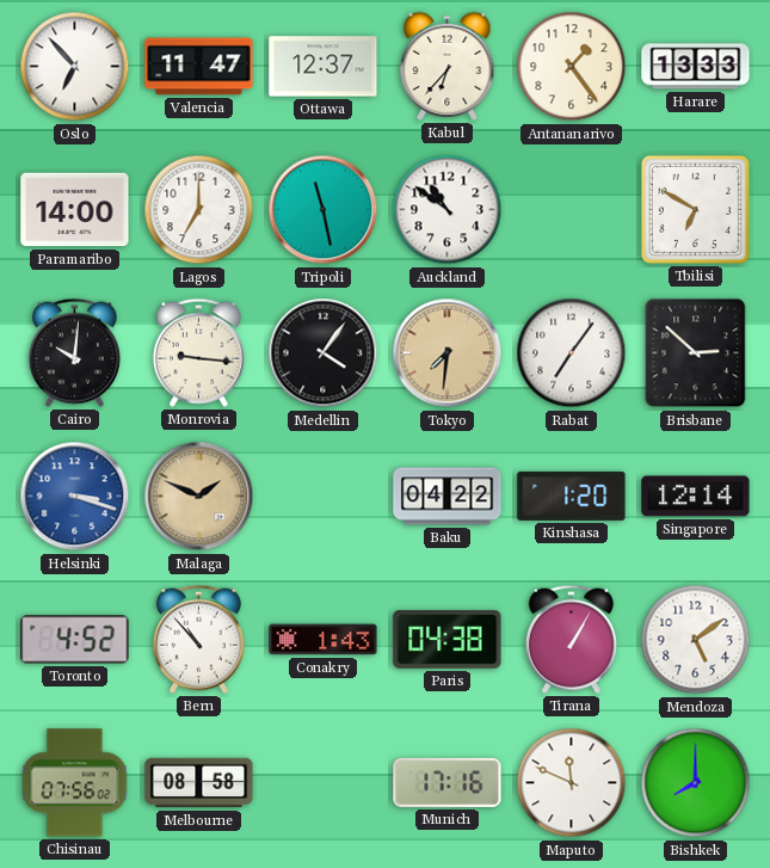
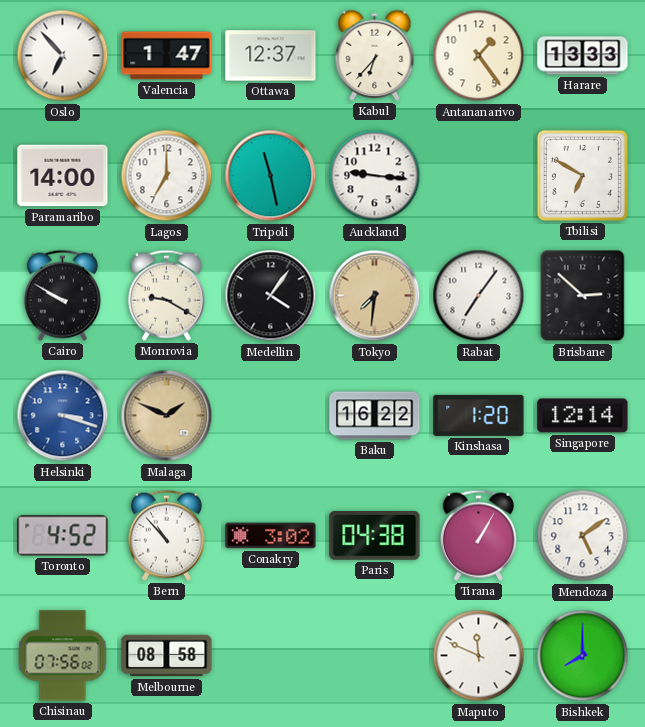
Valencia: 11:47 -> 1:47 (167, 56)
Auckland: 10:51 -> 9:16 (375, 176)
Cairo: 10:01 -> 9:50 (62, 295)
Monrovia: 9:16 -> 9:20 (166, 295)
Baku: 04:22 -> 16:22 (375, 416)
Conakry: 1:43 -> 3:02 (271, 536)
Munich: 17:16 -> none (448, 782)
